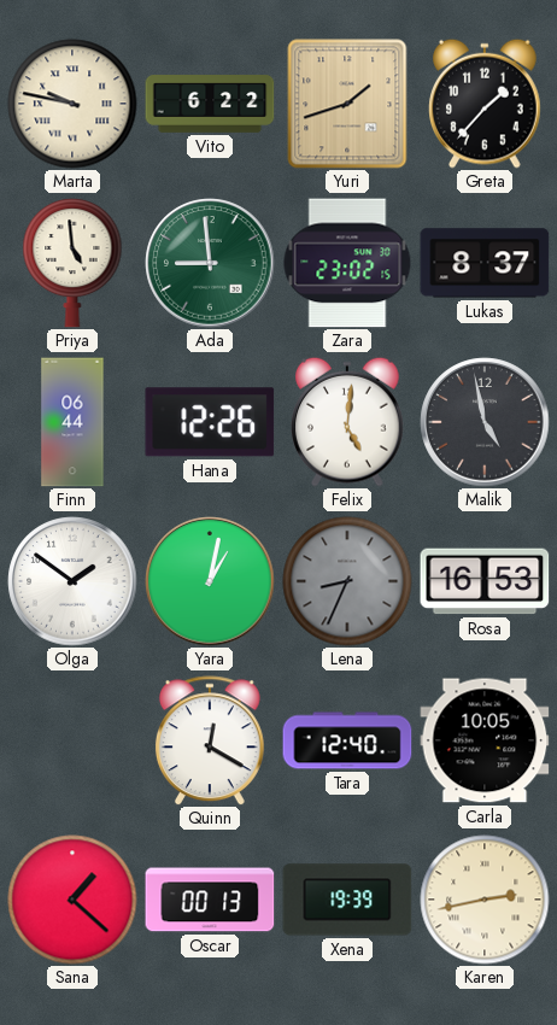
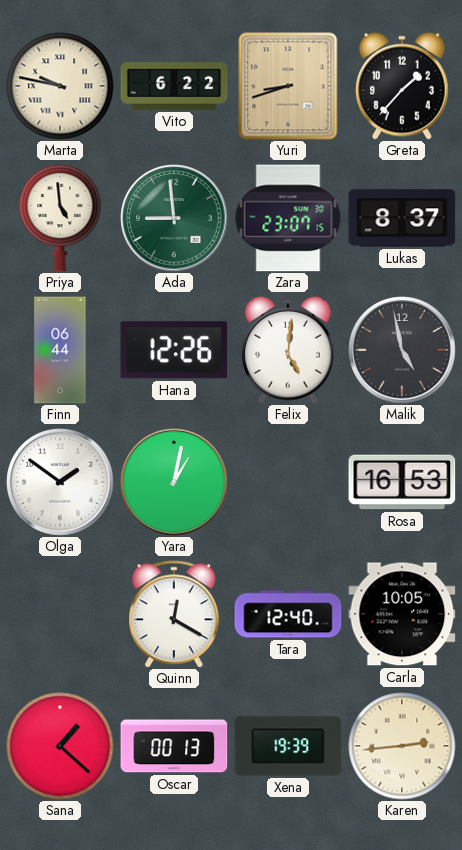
Yuri: 1:42 -> 8:42 (288, 86)
Zara: 23:02 -> 23:07 (288, 218)
Lena: 8:34 -> none (347, 581)
Karen: 2:43 -> 2:44 (402, 746)
